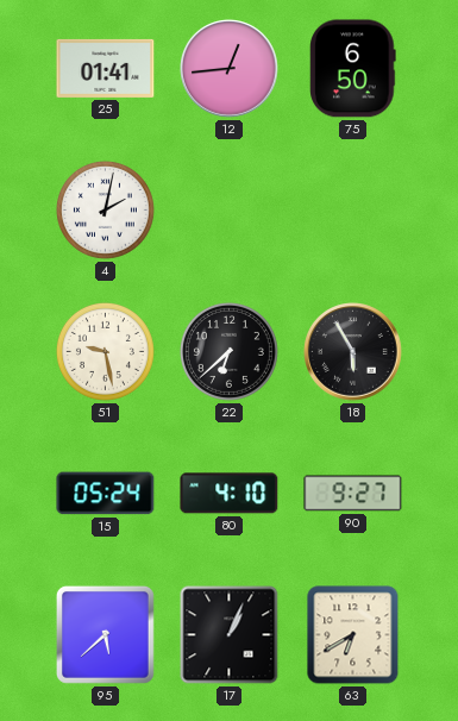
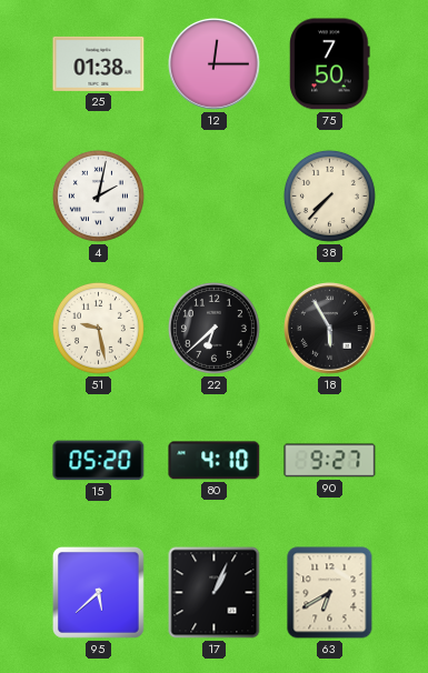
25: 01:41 -> 01:38 (99, 63)
12: 12:44 -> 12:15 (215, 64)
75: 6:50 -> 7:50 (330, 64)
38: none -> 7:37 (329, 195)
15: 05:24 -> 05:20 (99, 461)
